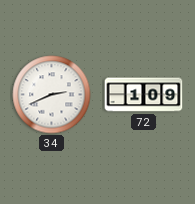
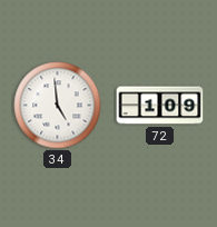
34: 2:41 -> 4:59 (58, 106)
